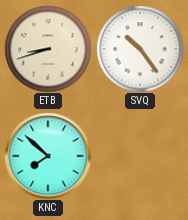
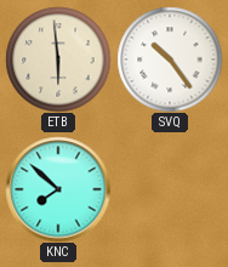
ETB: 8:42 -> 5:59 (58, 59)
